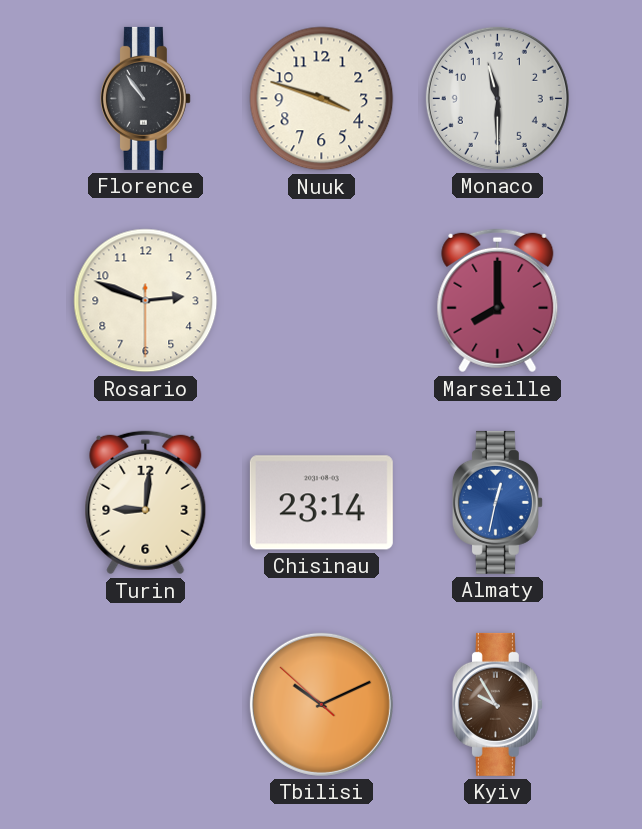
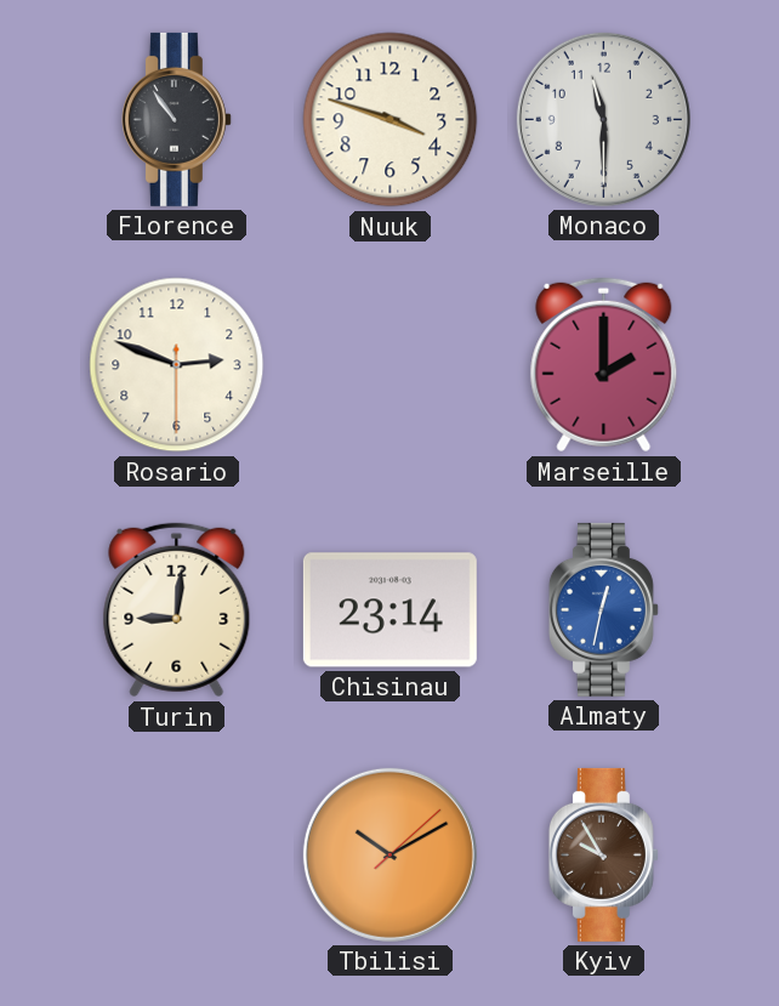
Marseille: 8:00 -> 2:00 (604, 365)
Tbilisi: 10:10:52 -> 10:10:08 (389, 854)
